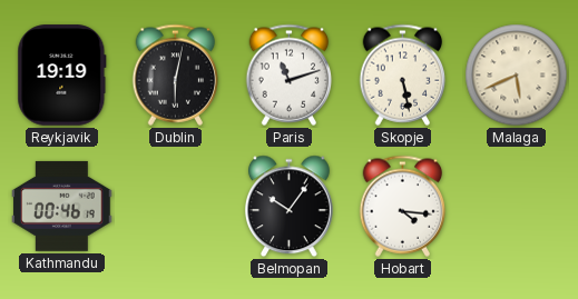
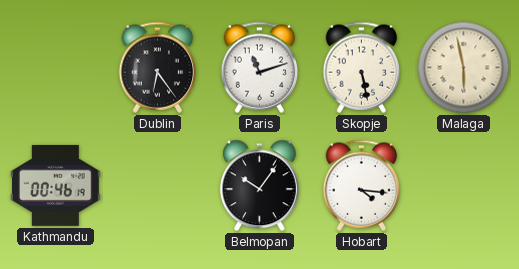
Reykjavik: 19:19 -> none (62, 76)
Dublin: 6:02 -> 6:24 (158, 67)
Malaga: 5:41 -> 5:58 (464, 68)
